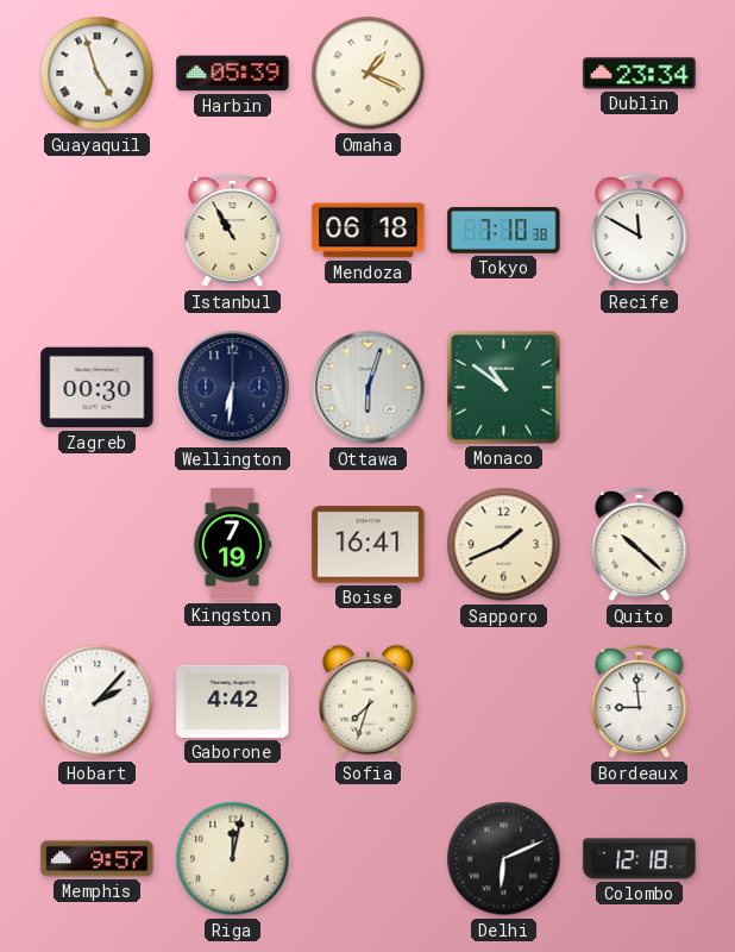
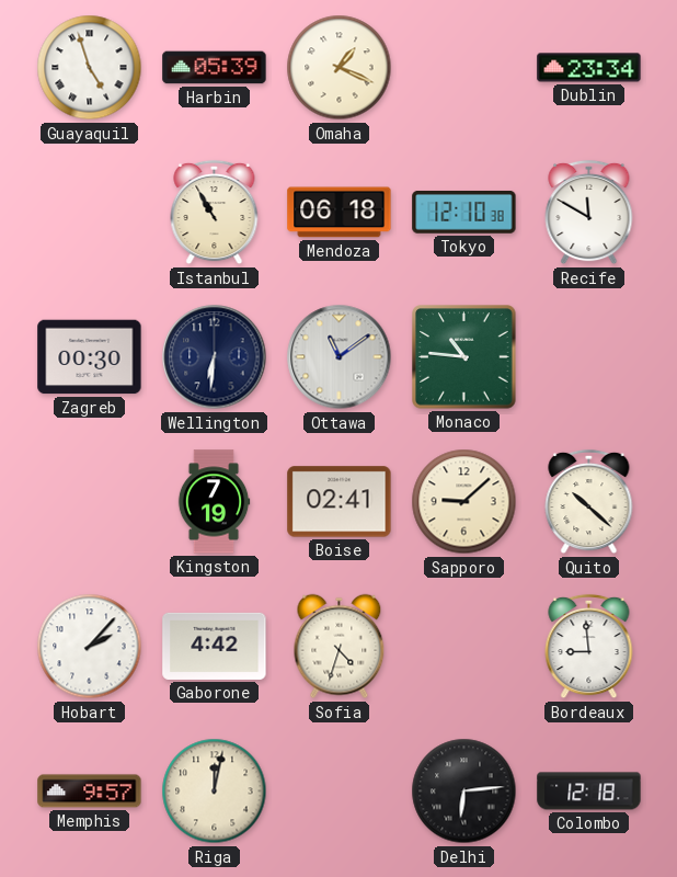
Tokyo: 7:10 -> 12:10 (464, 212)
Ottawa: 6:03 -> 11:09 (340, 357)
Monaco: 10:51 -> 10:46 (464, 357)
Boise: 16:41 -> 02:41 (340, 502)
Sapporo: 1:41 -> 9:08 (464, 502)
Sofia: 7:33 -> 4:33 (340, 647)
Delhi: 6:11 -> 6:14 (464, 791)
